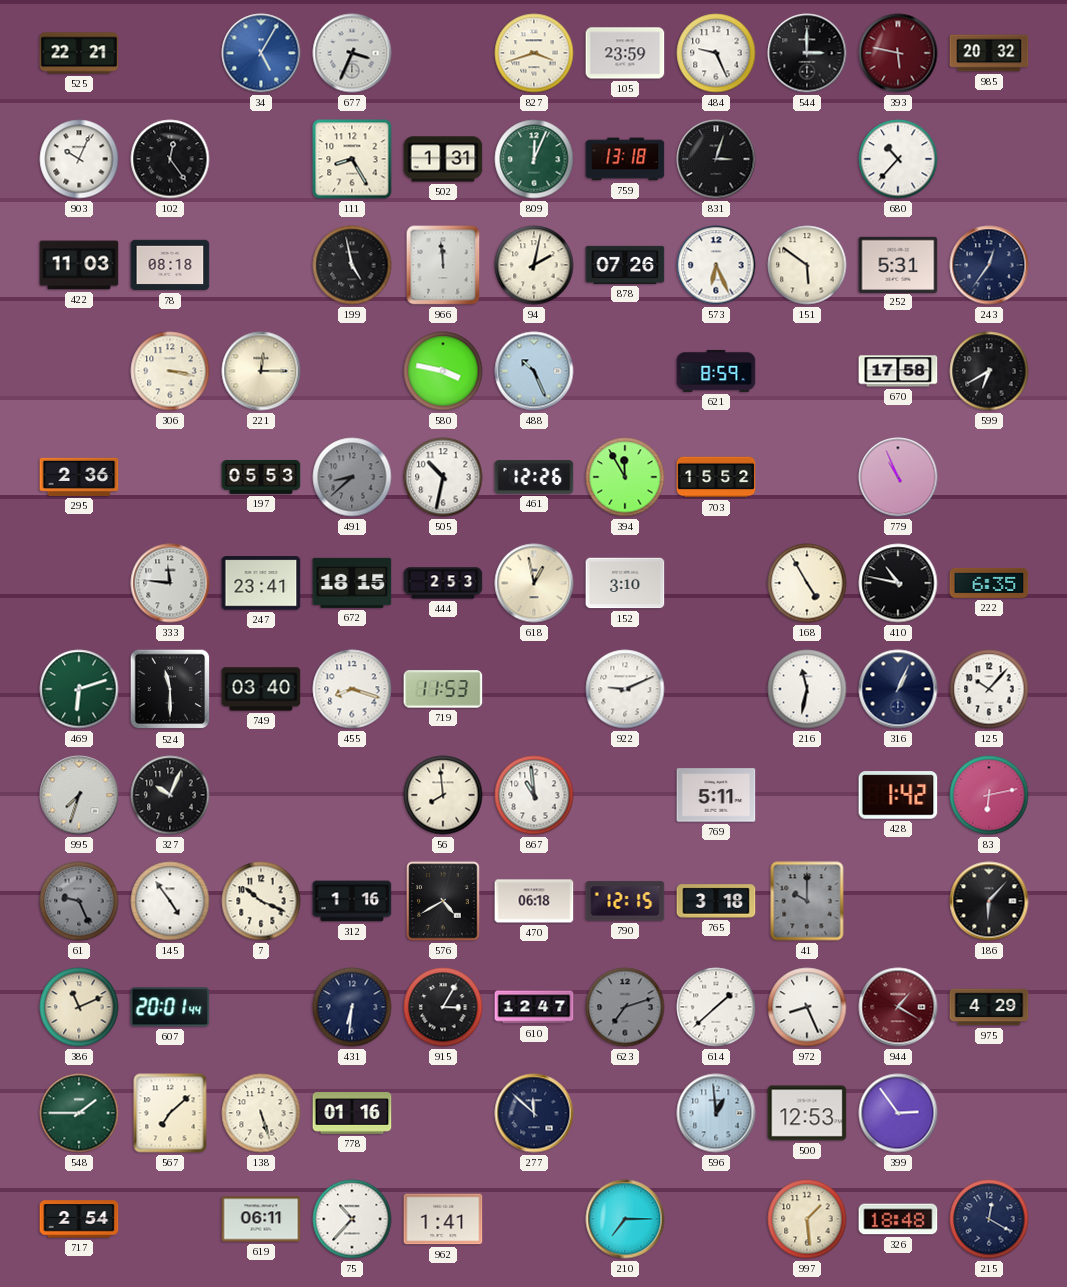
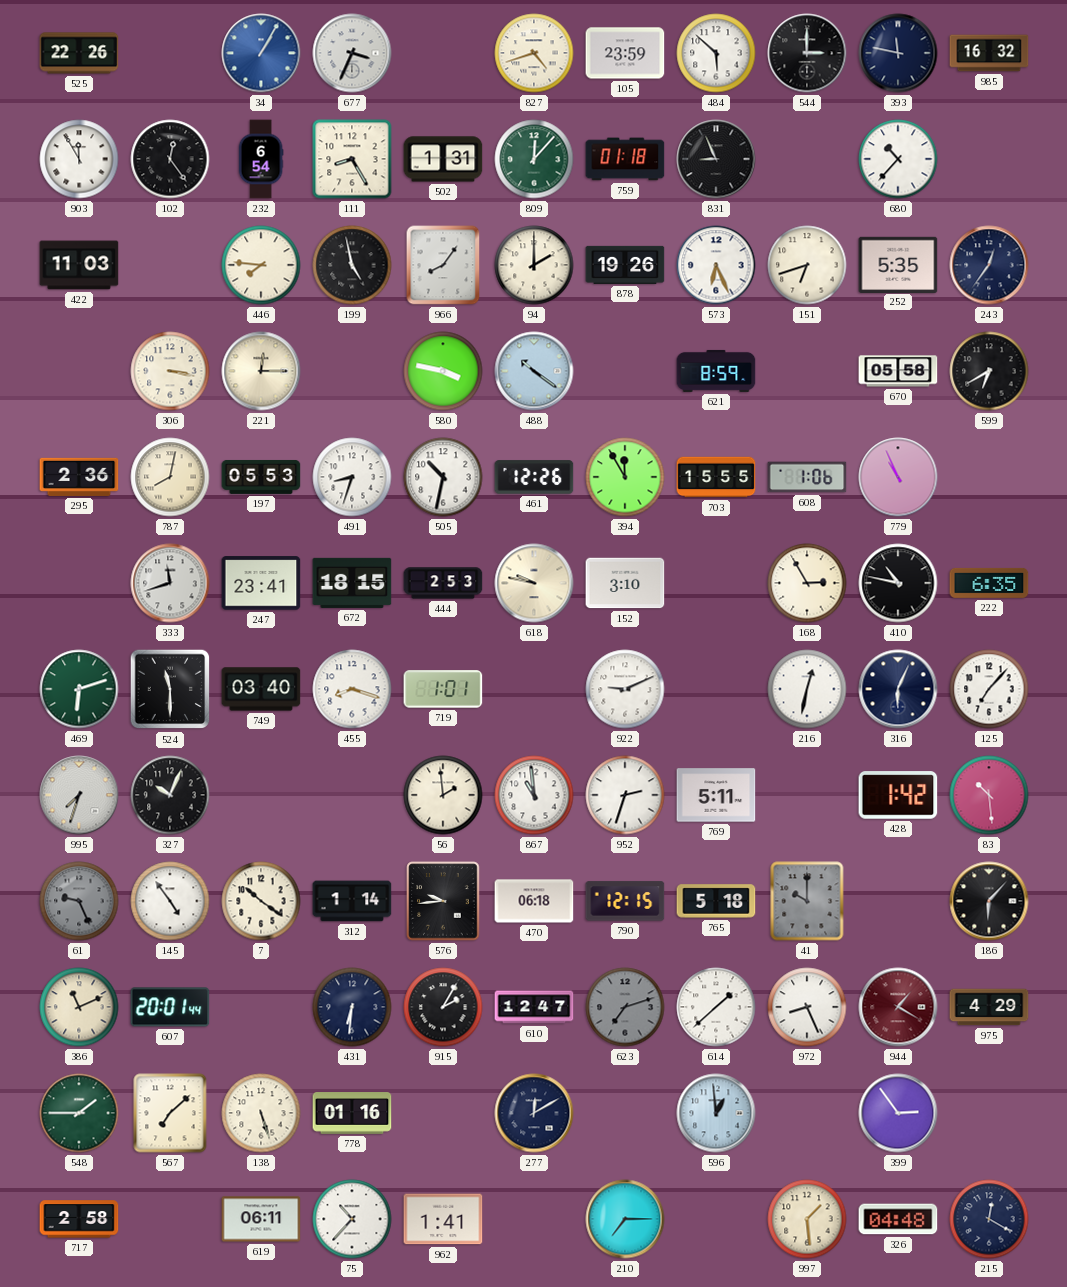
525: 22:21 -> 22:26 (79, 53)
34: 5:05 -> 1:05 (261, 53)
827: 3:42 -> 4:42 (534, 53)
484: 9:26 -> 5:52 (716, 53)
393: 5:47 -> 11:47 (898, 53)
393 dial: burgundy -> navy (898, 53)
985: 20:32 -> 16:32 (989, 53)
903: 10:04 -> 11:55 (79, 159)
232: none -> 6:54 (261, 159)
809: 12:04 -> 12:07 (534, 159)
759: 13:18 -> 01:18 (625, 159)
831: 3:03 -> 8:56 (716, 159)
78: 08:18 -> none (170, 265)
446: none -> 7:46 (261, 265)
966: 11:59 -> 8:06 (443, 265)
94: 2:02 -> 2:00 (534, 265)
878: 07:26 -> 19:26 (625, 265)
151: 5:51 -> 6:42 (807, 265)
252: 5:31 -> 5:35 (898, 264)
488: 10:26 -> 10:21 (534, 371)
670: 17:58 -> 05:58 (898, 371)
787: none -> 8:02 (170, 477)
491: 8:38 -> 8:33 (352, 477)
491 dial: grey -> white (352, 477)
703: 15:52 -> 15:55 (716, 477)
608: none -> 1:06 (807, 477)
333: 11:46 -> 11:42 (170, 583)
618: 12:58 -> 9:47 (534, 583)
168: 4:55 -> 2:55 (807, 583)
719: 11:53 -> 1:01 (443, 689)
216: 11:32 -> 12:32 (807, 689)
316: 1:04 -> 6:04 (898, 689)
125: 10:07 -> 7:07 (989, 689)
56: 7:59 -> 1:59 (443, 795)
952: none -> 2:33 (625, 795)
83: 6:13 -> 10:29 (989, 795)
7: 10:19 -> 10:21 (261, 901)
312: 1:16 -> 1:14 (352, 901)
576: 4:40 -> 9:44 (443, 901)
765: 3:18 -> 5:18 (716, 901)
915: 3:05 -> 2:05 (443, 1007)
277: 11:52 -> 12:10 (534, 1113)
500: 12:53 -> none (807, 1113)
717: 2:54 -> 2:58 (79, 1219)
326: 18:48 -> 04:48 (898, 1219)
